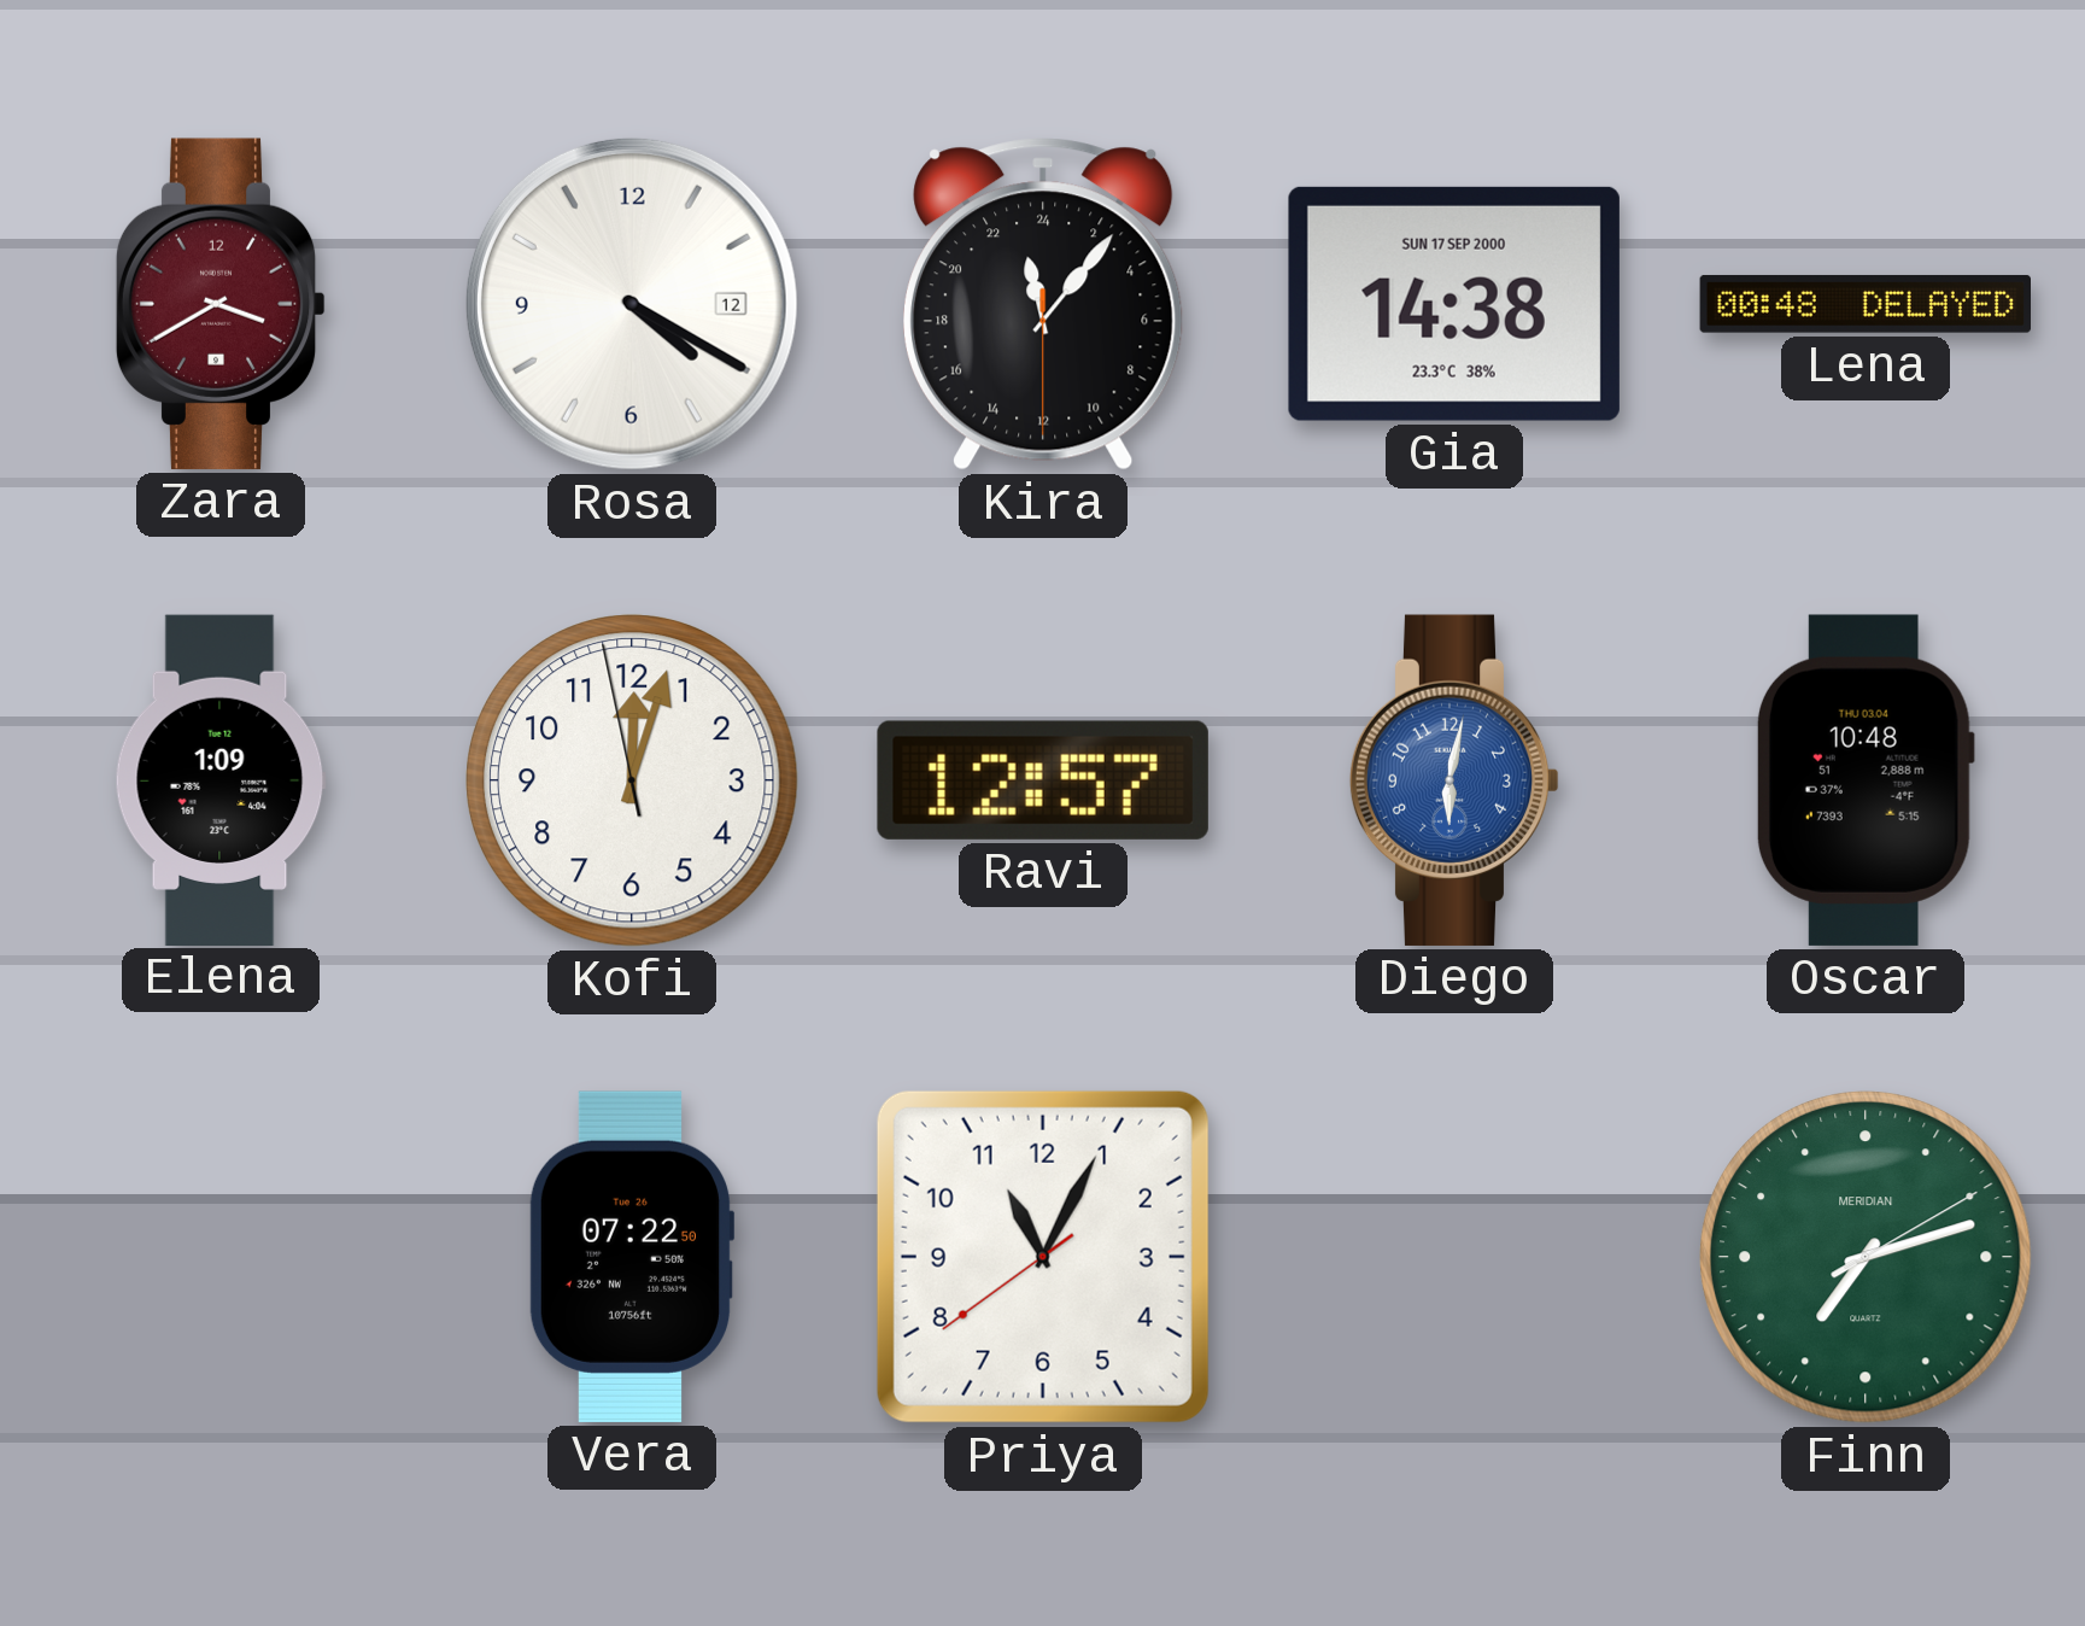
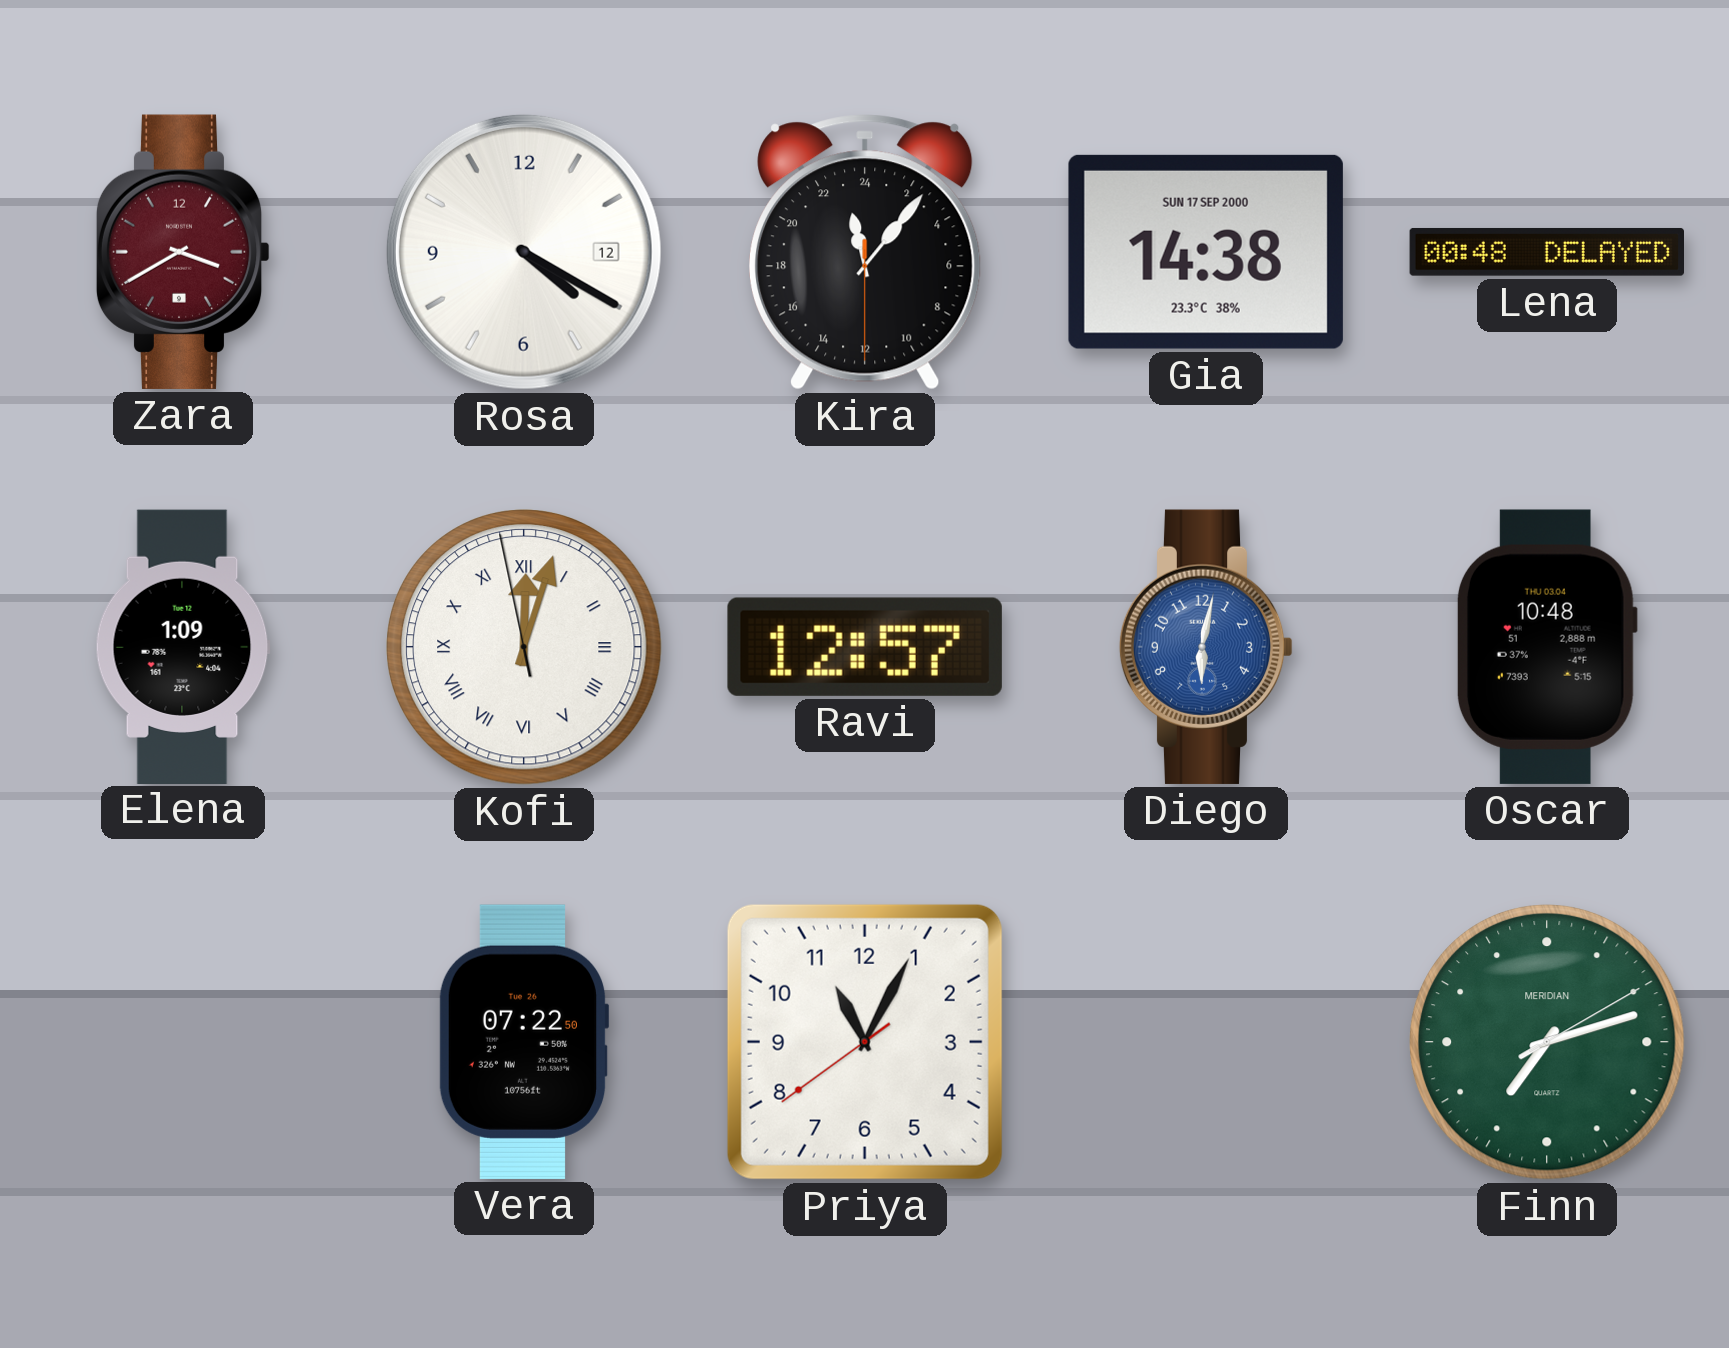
Kofi numerals: Arabic -> Roman (525, 648)
